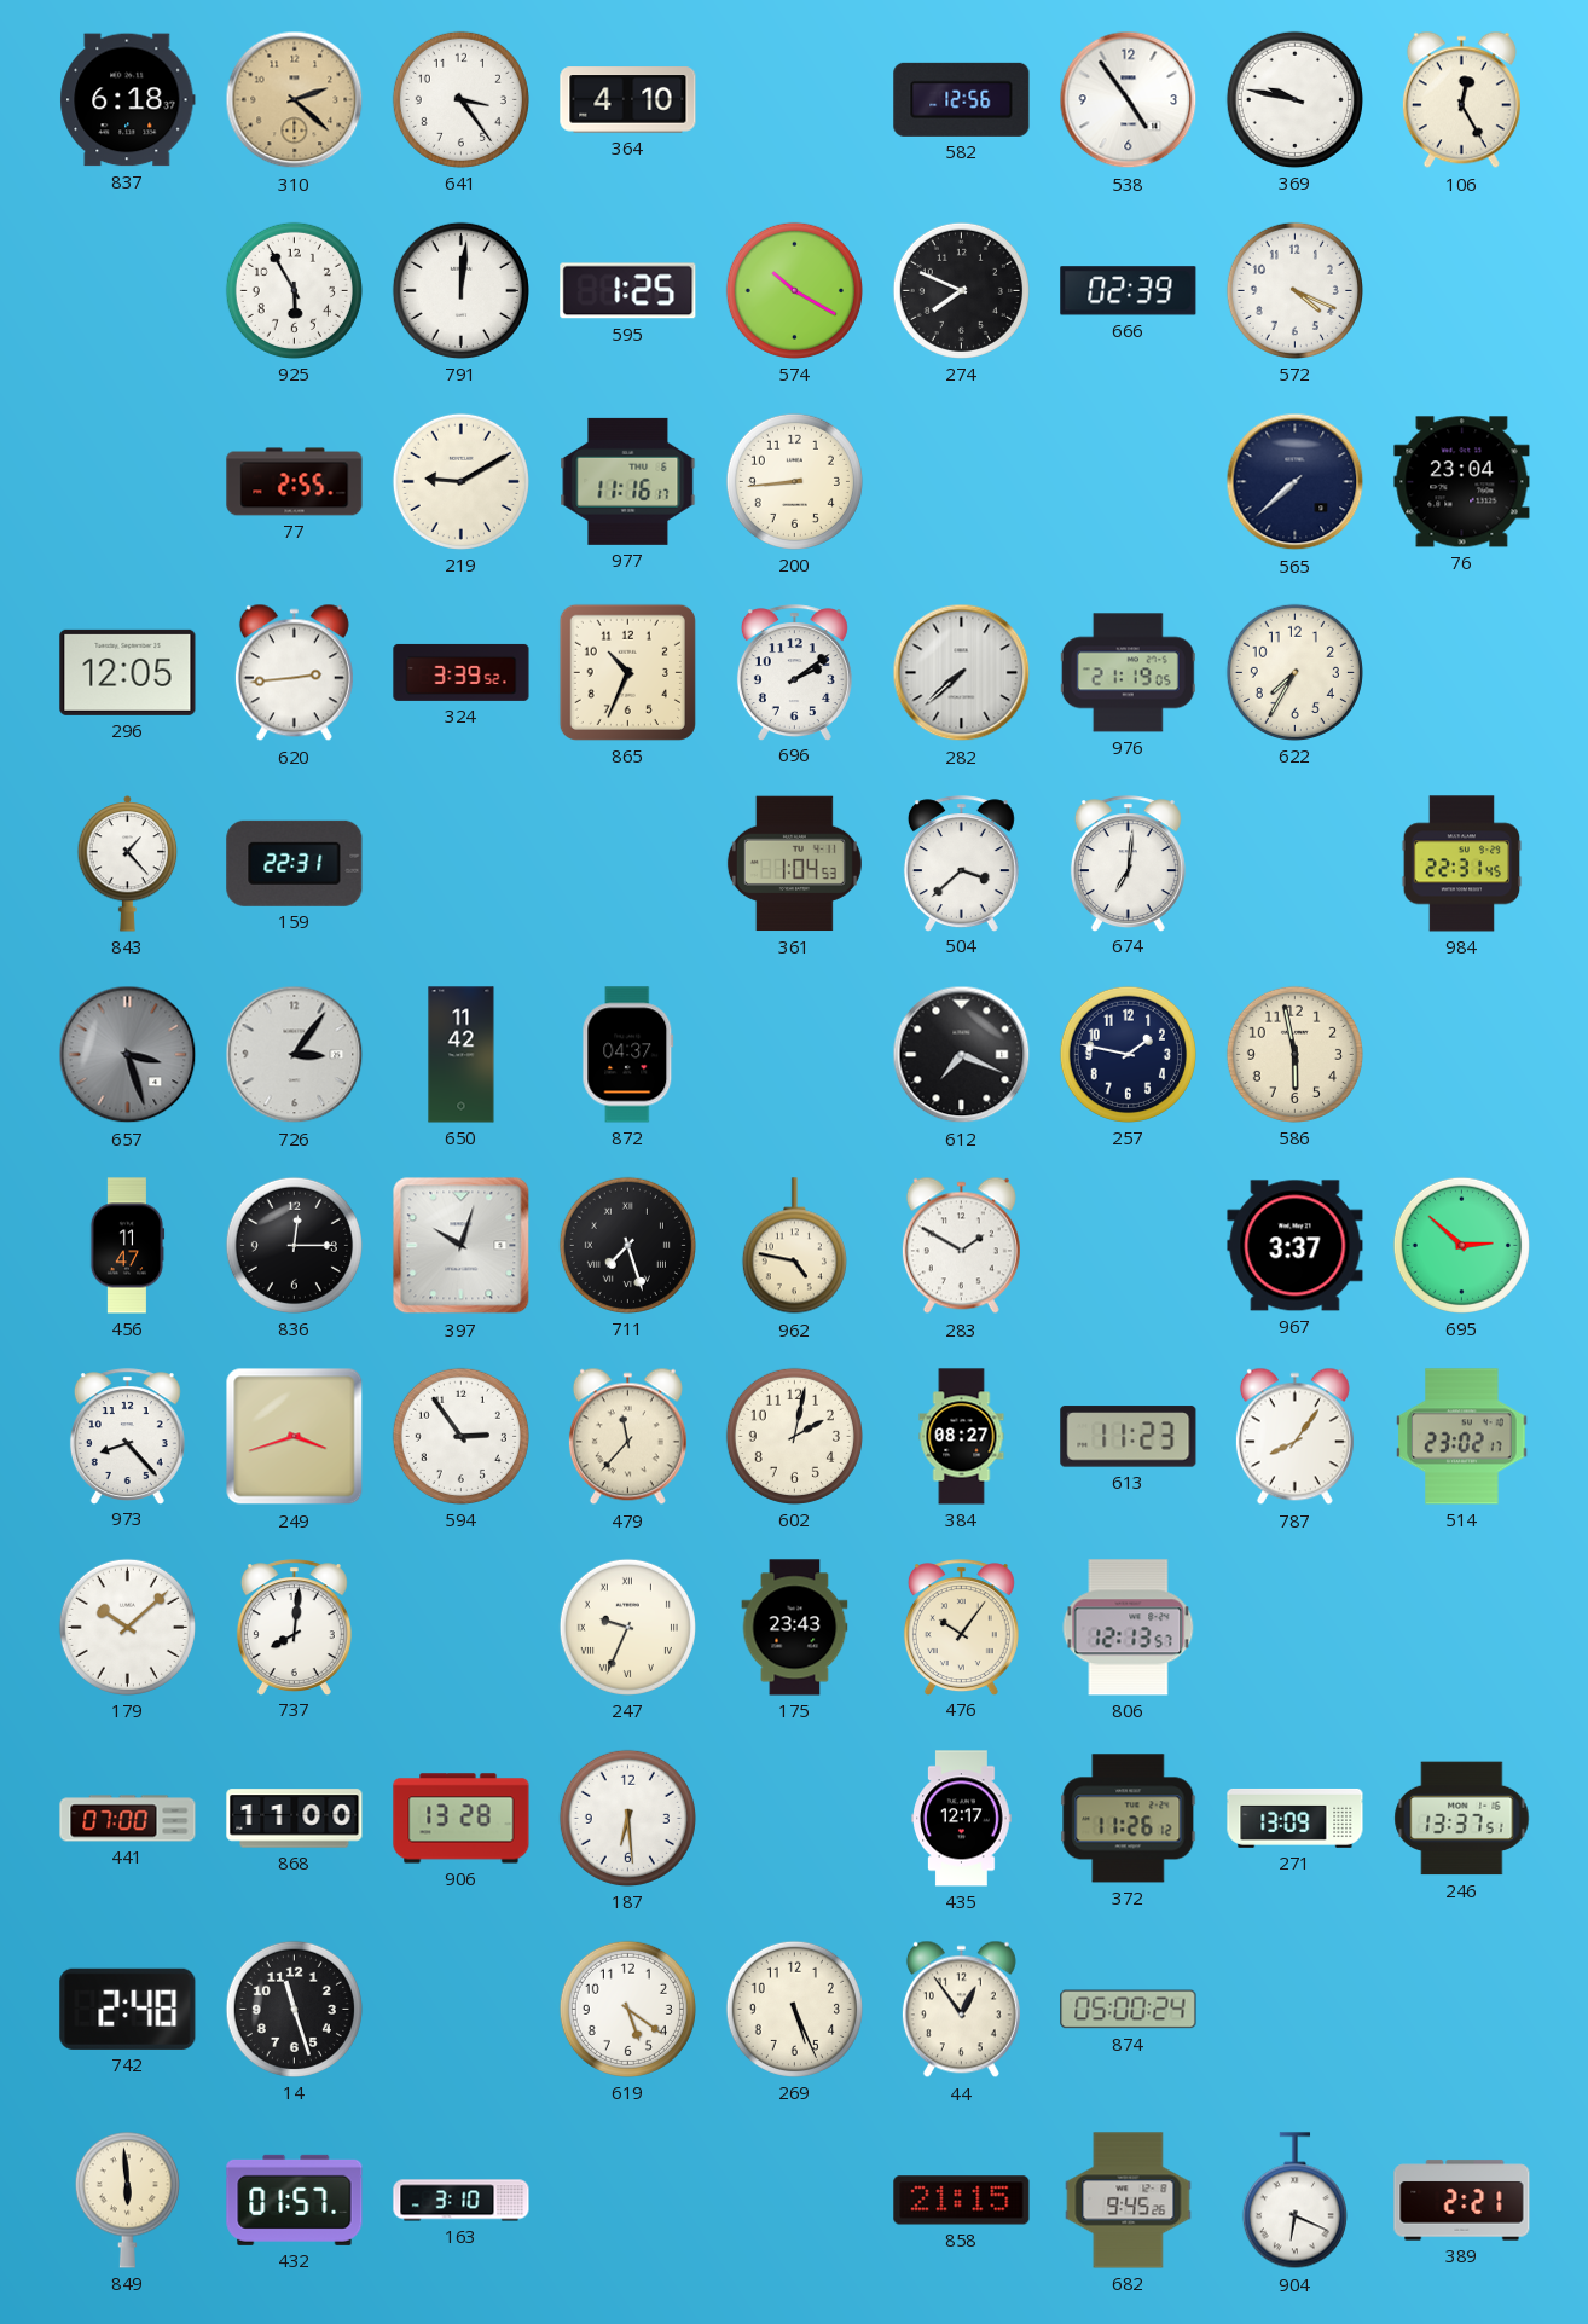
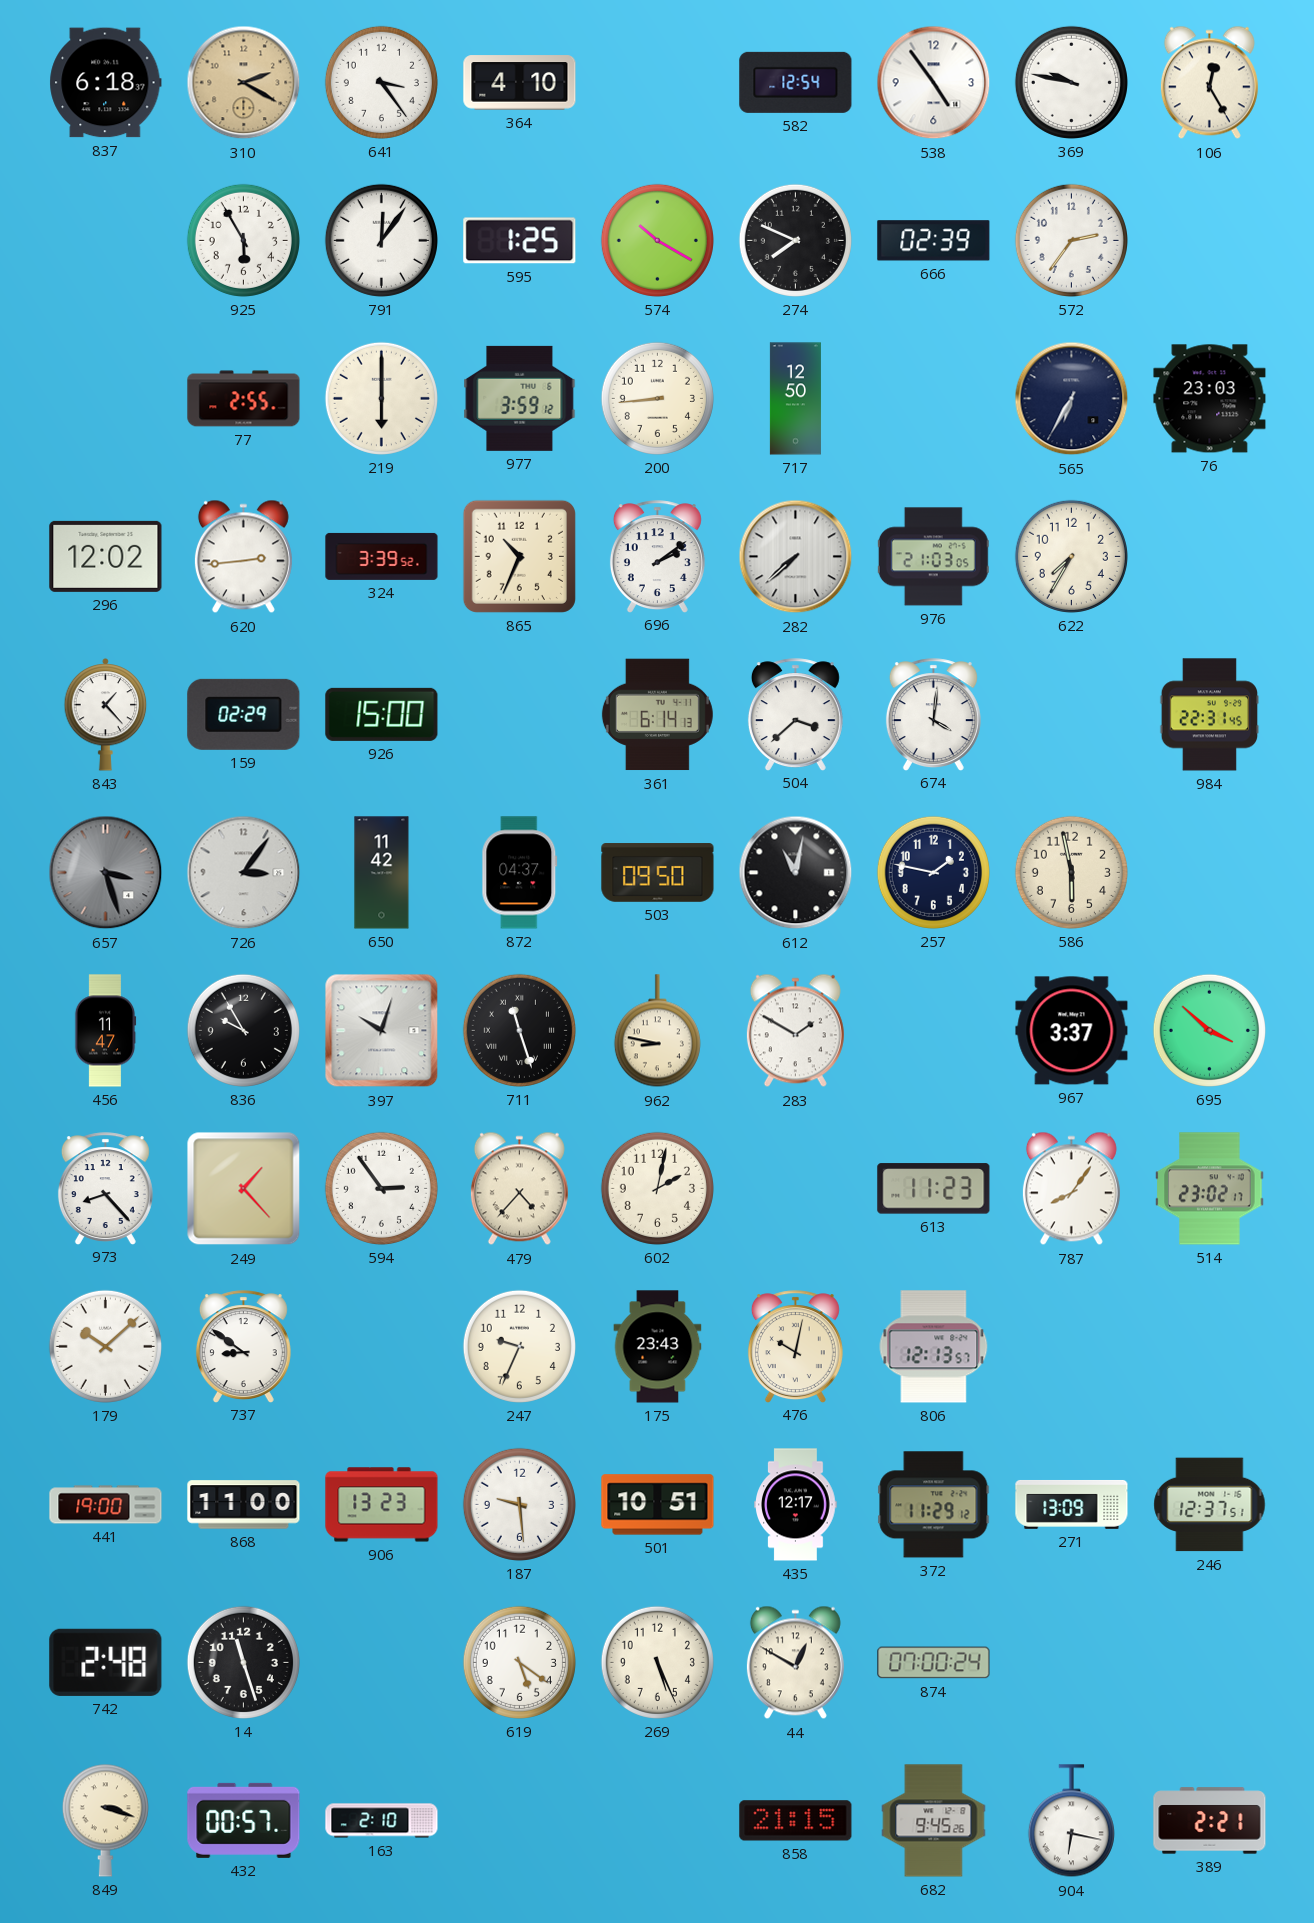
310: 2:22 -> 2:20 (244, 83)
582: 12:56 -> 12:54 (796, 82)
791: 12:01 -> 12:06 (381, 240)
572: 4:19 -> 2:36 (1071, 240)
219: 9:10 -> 6:00 (381, 398)
977: 11:16 -> 3:59 (520, 398)
717: none -> 12:50 (795, 399)
565: 7:38 -> 6:35 (1072, 399)
76: 23:04 -> 23:03 (1210, 399)
296: 12:05 -> 12:02 (106, 556)
976: 21:19 -> 21:03 (933, 557)
159: 22:31 -> 02:29 (244, 714)
926: none -> 15:00 (382, 714)
361: 1:04 -> 6:14 (657, 715)
674: 7:01 -> 4:01 (933, 714)
503: none -> 09:50 (658, 873)
612: 7:19 -> 11:02 (796, 873)
836: 12:15 -> 9:55 (243, 1030)
711: 7:27 -> 11:27 (519, 1030)
962: 4:47 -> 8:47 (657, 1031)
695: 2:52 -> 3:52 (1209, 1030)
249: 3:42 -> 1:23 (244, 1189)
479: 11:37 -> 4:37 (519, 1189)
384: 08:27 -> none (962, 1437)
737: 8:01 -> 8:51 (243, 1346)
247 numerals: Roman -> Arabic (519, 1346)
476: 10:06 -> 10:02 (795, 1346)
441: 07:00 -> 19:00 (106, 1505)
906: 13:28 -> 13:23 (382, 1505)
187: 6:29 -> 9:29 (519, 1504)
501: none -> 10:51 (658, 1505)
372: 11:26 -> 11:29 (934, 1505)
246: 13:37 -> 12:37 (1210, 1505)
44: 12:54 -> 12:50 (795, 1663)
874: 05:00 -> 07:00 (934, 1663)
849: 5:59 -> 3:18 (105, 1820)
432: 01:57 -> 00:57 (244, 1820)
163: 3:10 -> 2:10 (382, 1821)
904: 6:19 -> 6:17 (1071, 1821)
